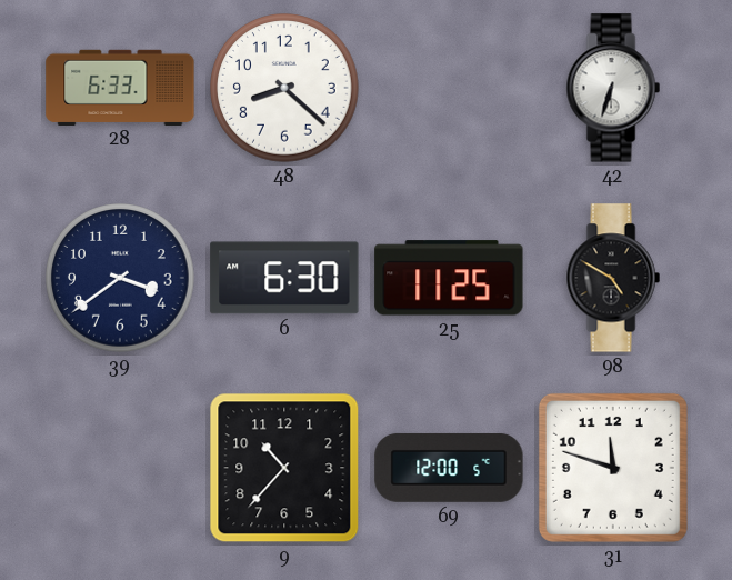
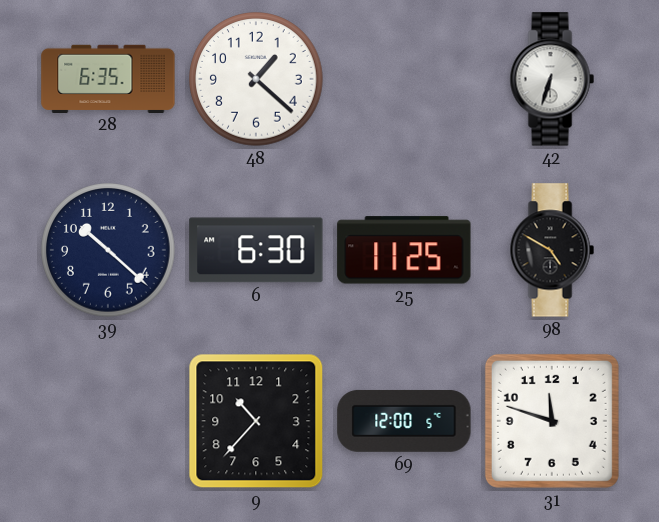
28: 6:33 -> 6:35 (108, 78)
48: 8:22 -> 1:22 (257, 80)
39: 3:39 -> 10:22 (109, 251)
